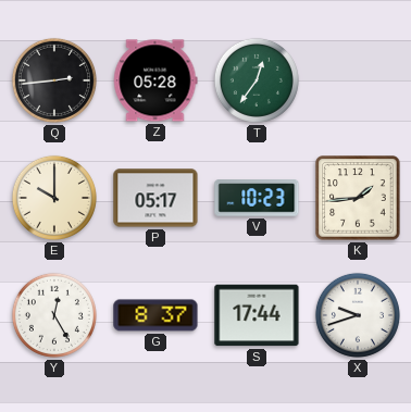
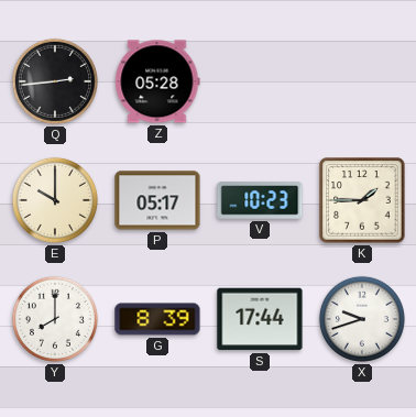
T: 12:36 -> none (257, 80)
K: 1:44 -> 1:45 (362, 200)
Y: 12:25 -> 8:00 (55, 319)
G: 8:37 -> 8:39 (157, 319)
